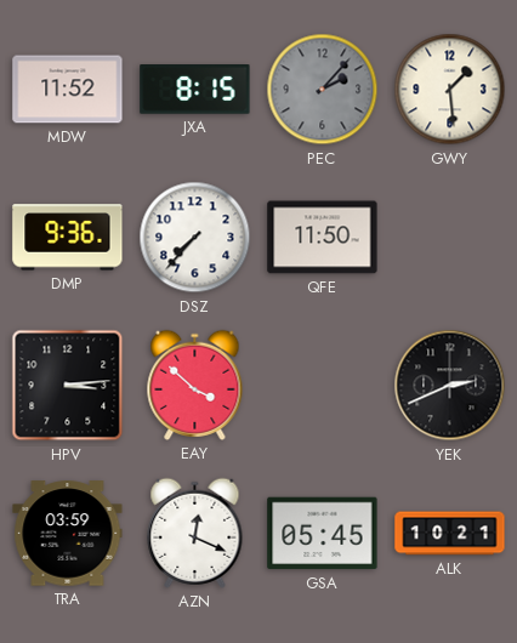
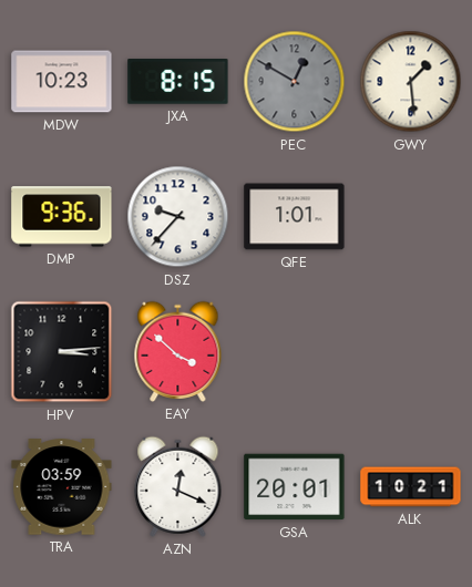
MDW: 11:52 -> 10:23 (62, 82)
PEC: 2:07 -> 12:50 (295, 82)
DSZ: 7:37 -> 9:37 (178, 217)
QFE: 11:50 -> 1:01 (295, 217)
YEK: 2:41 -> none (450, 386)
GSA: 05:45 -> 20:01 (295, 487)
